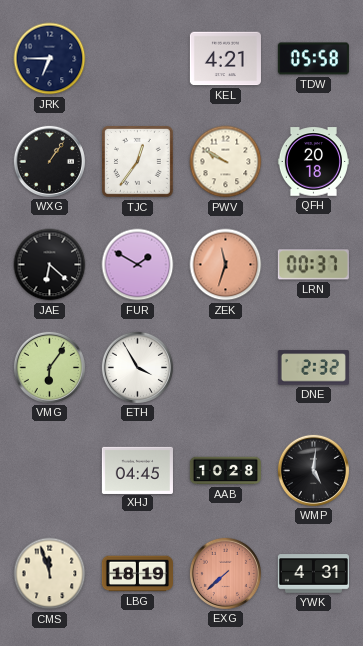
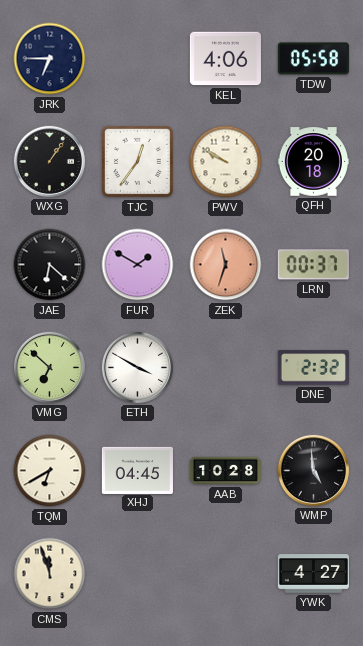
KEL: 4:21 -> 4:06 (225, 59)
VMG: 6:06 -> 6:52 (49, 367)
ETH: 3:55 -> 3:50 (137, 367)
TQM: none -> 6:40 (50, 471)
WMP: 5:01 -> 4:59 (313, 470)
LBG: 18:19 -> none (137, 574)
EXG: 7:38 -> none (225, 573)
YWK: 4:31 -> 4:27 (313, 574)
